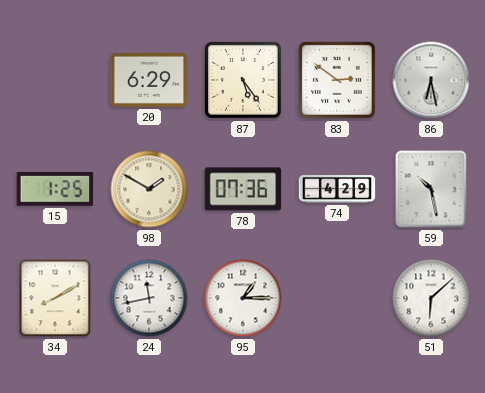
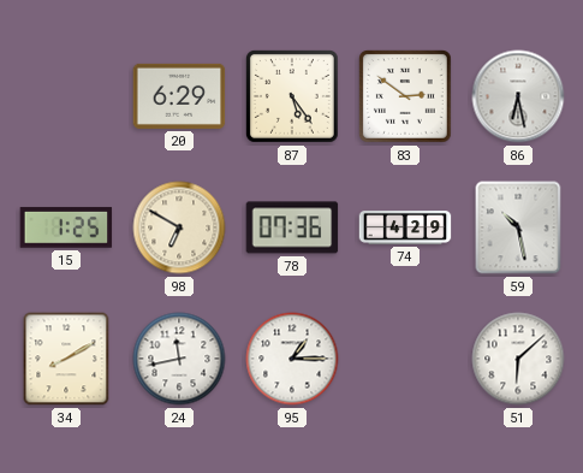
98: 1:50 -> 6:50 (179, 227)
